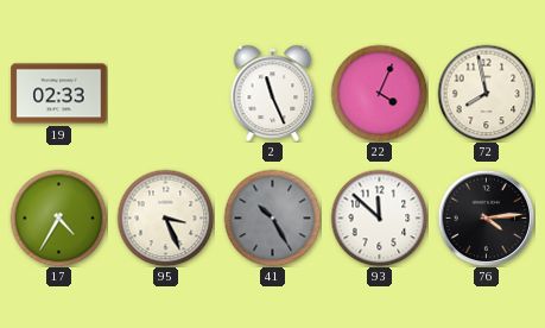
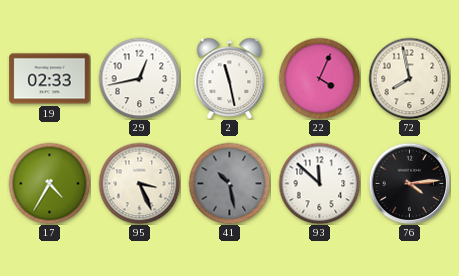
29: none -> 12:43 (139, 78)
2: 11:26 -> 11:28 (230, 78)
41: 10:25 -> 10:28 (229, 183)
